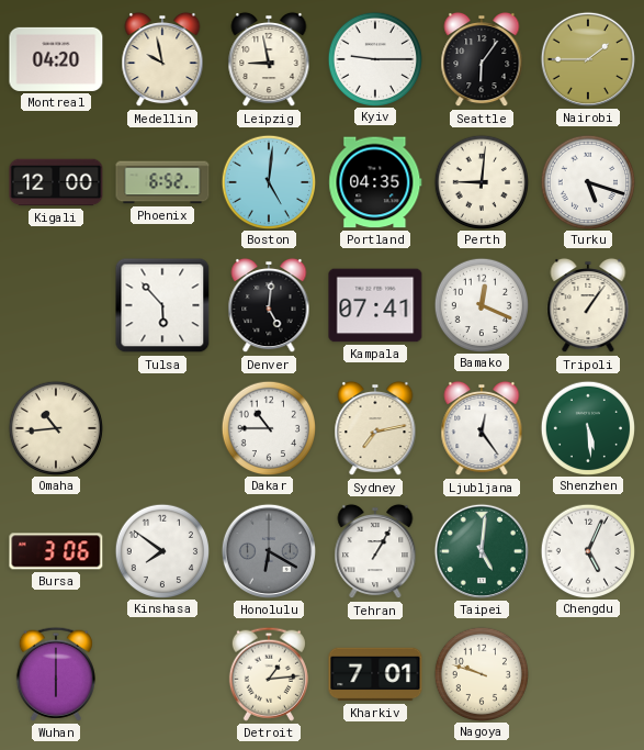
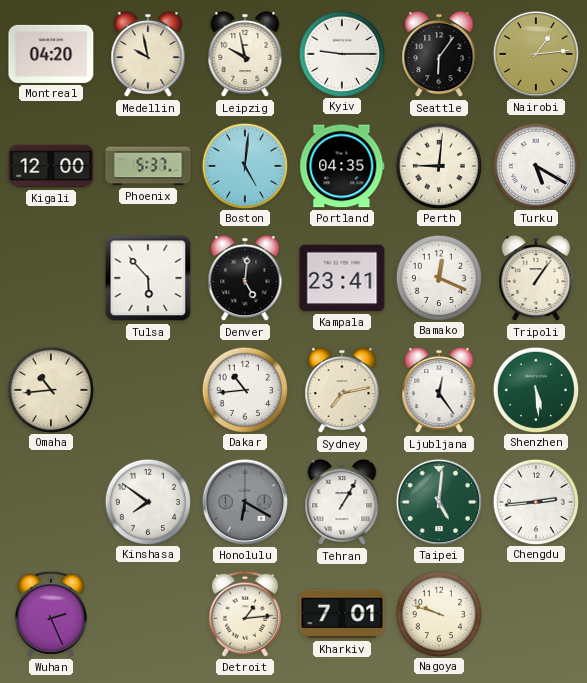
Leipzig: 8:58 -> 9:58 (245, 54)
Nairobi: 1:45 -> 1:14 (536, 54)
Phoenix: 6:52 -> 5:37 (148, 166)
Turku: 5:18 -> 5:20 (536, 165)
Kampala: 07:41 -> 23:41 (342, 278)
Dakar: 10:45 -> 10:44 (245, 389)
Bursa: 3:06 -> none (56, 551)
Chengdu: 5:04 -> 2:44 (536, 501)
Wuhan: 6:00 -> 2:26 (51, 614)
